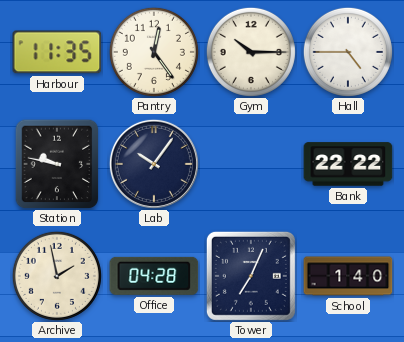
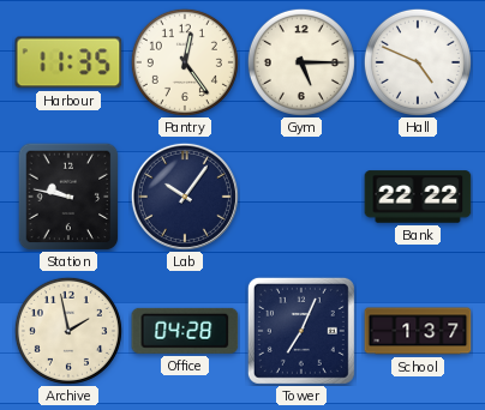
Gym: 10:15 -> 5:15 (301, 62)
Hall: 4:45 -> 4:49 (418, 62)
School: 1:40 -> 1:37 (418, 331)
